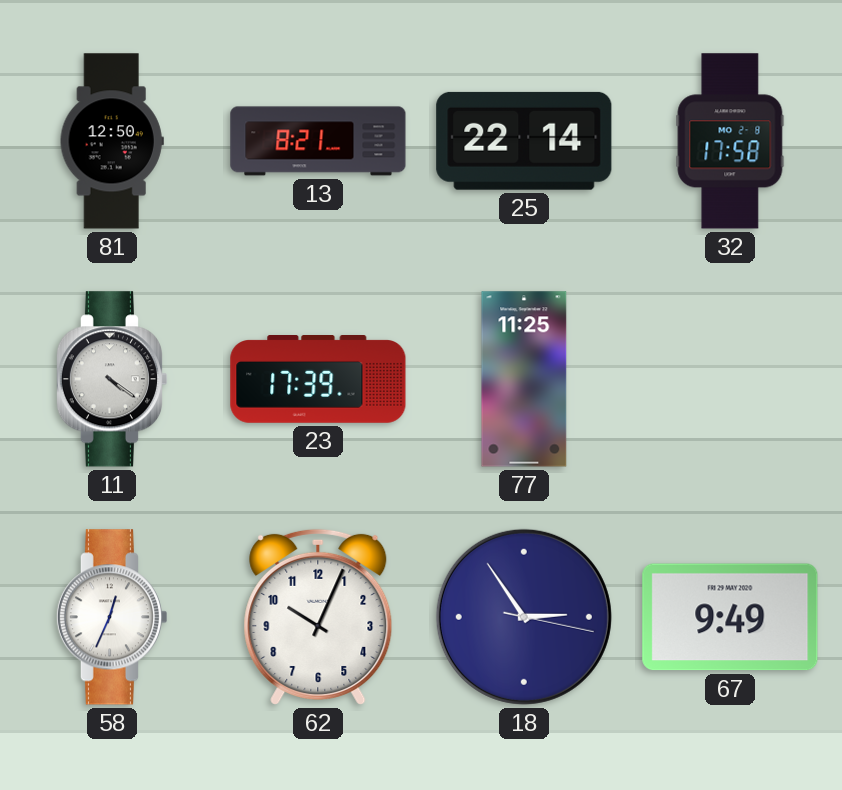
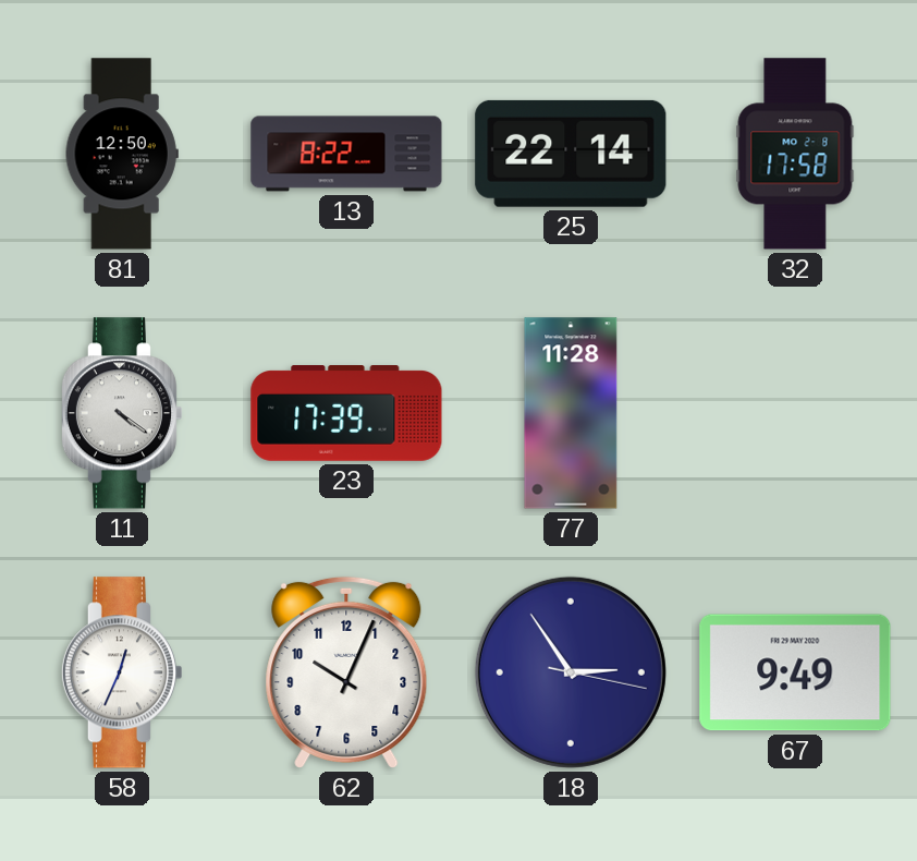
13: 8:21 -> 8:22 (346, 154)
77: 11:25 -> 11:28 (571, 413)
